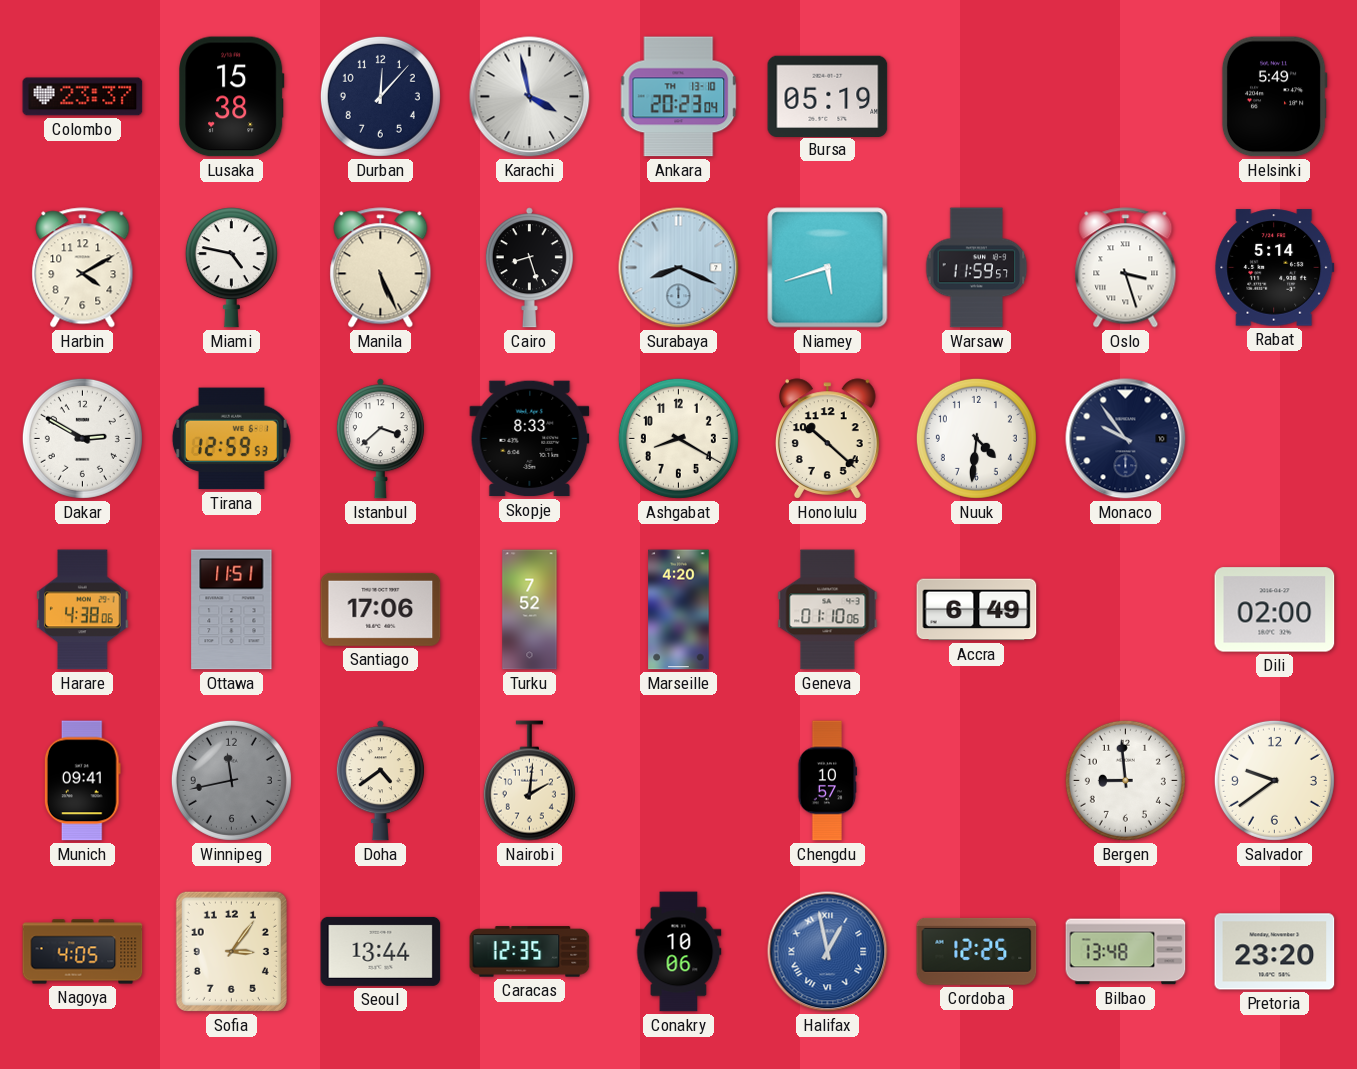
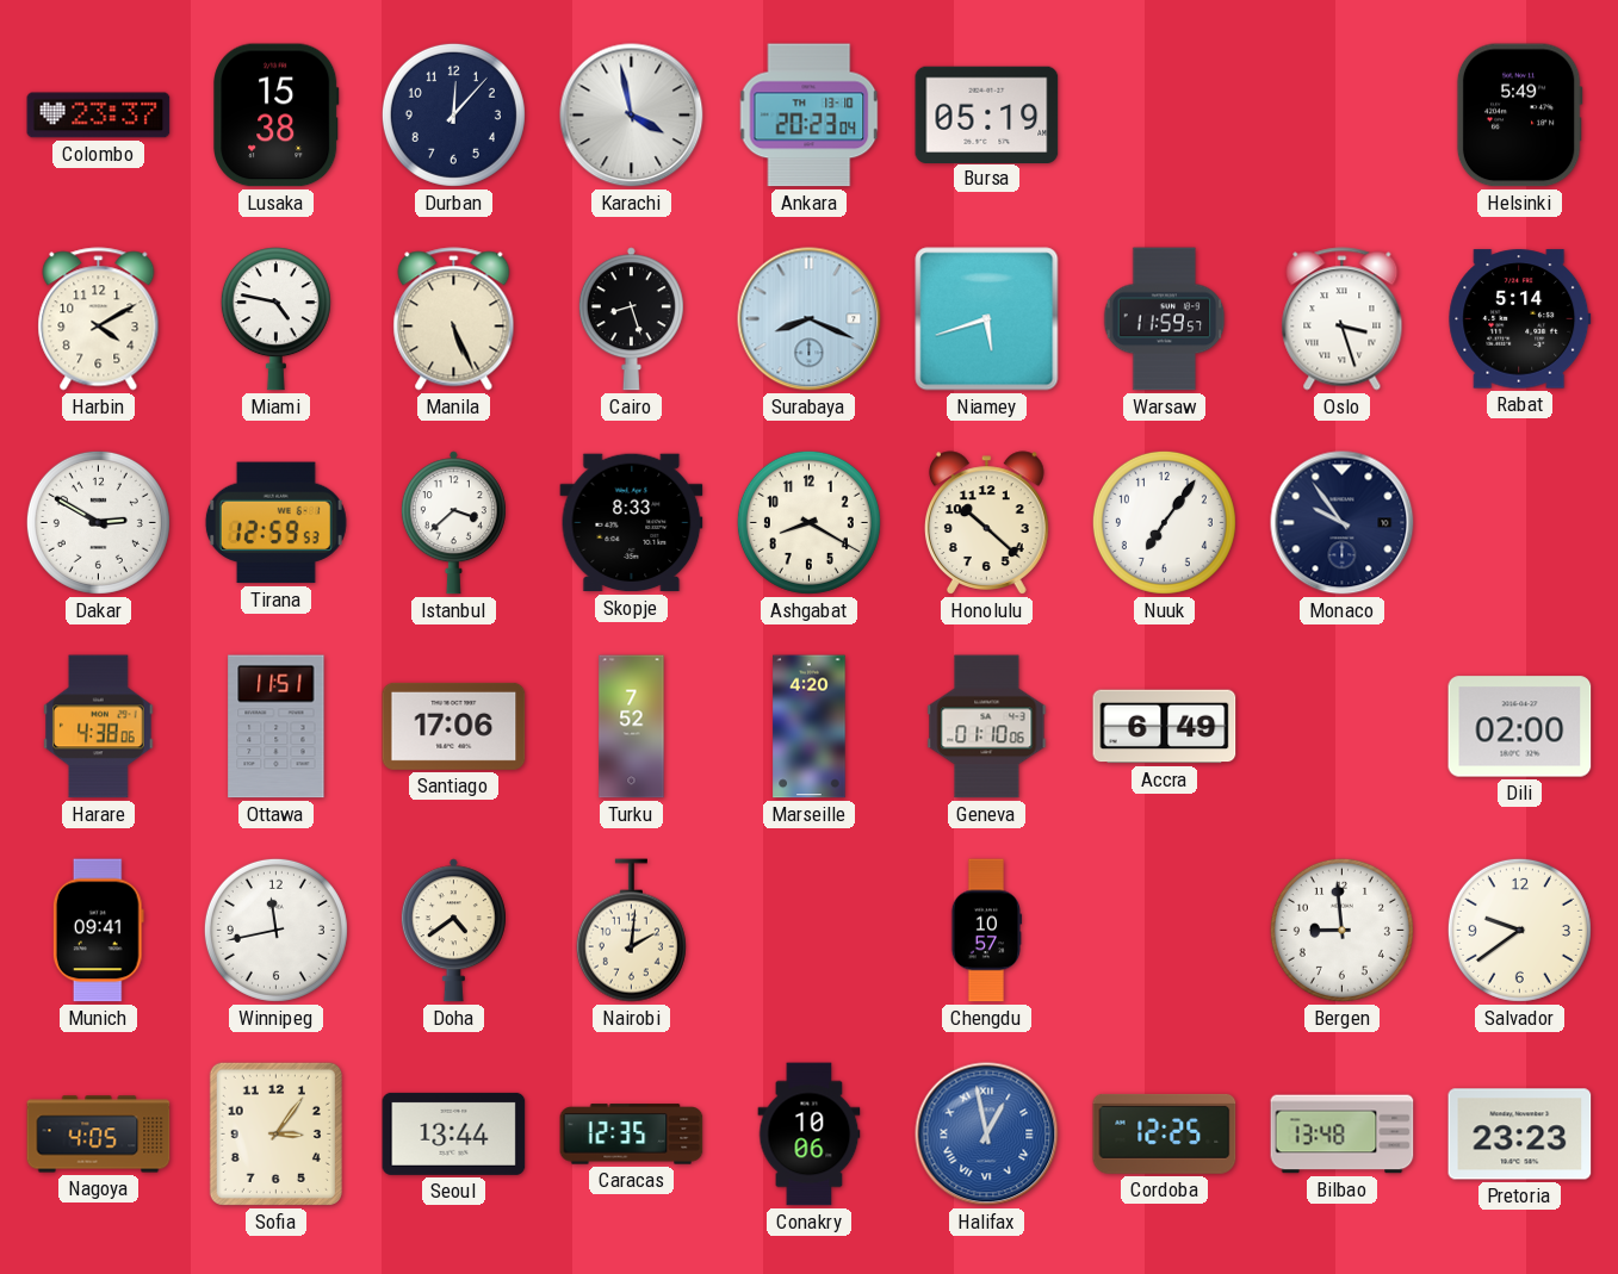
Nuuk: 4:31 -> 7:06 (1164, 522)
Winnipeg dial: grey -> white (275, 930)
Pretoria: 23:20 -> 23:23 (1520, 1135)
